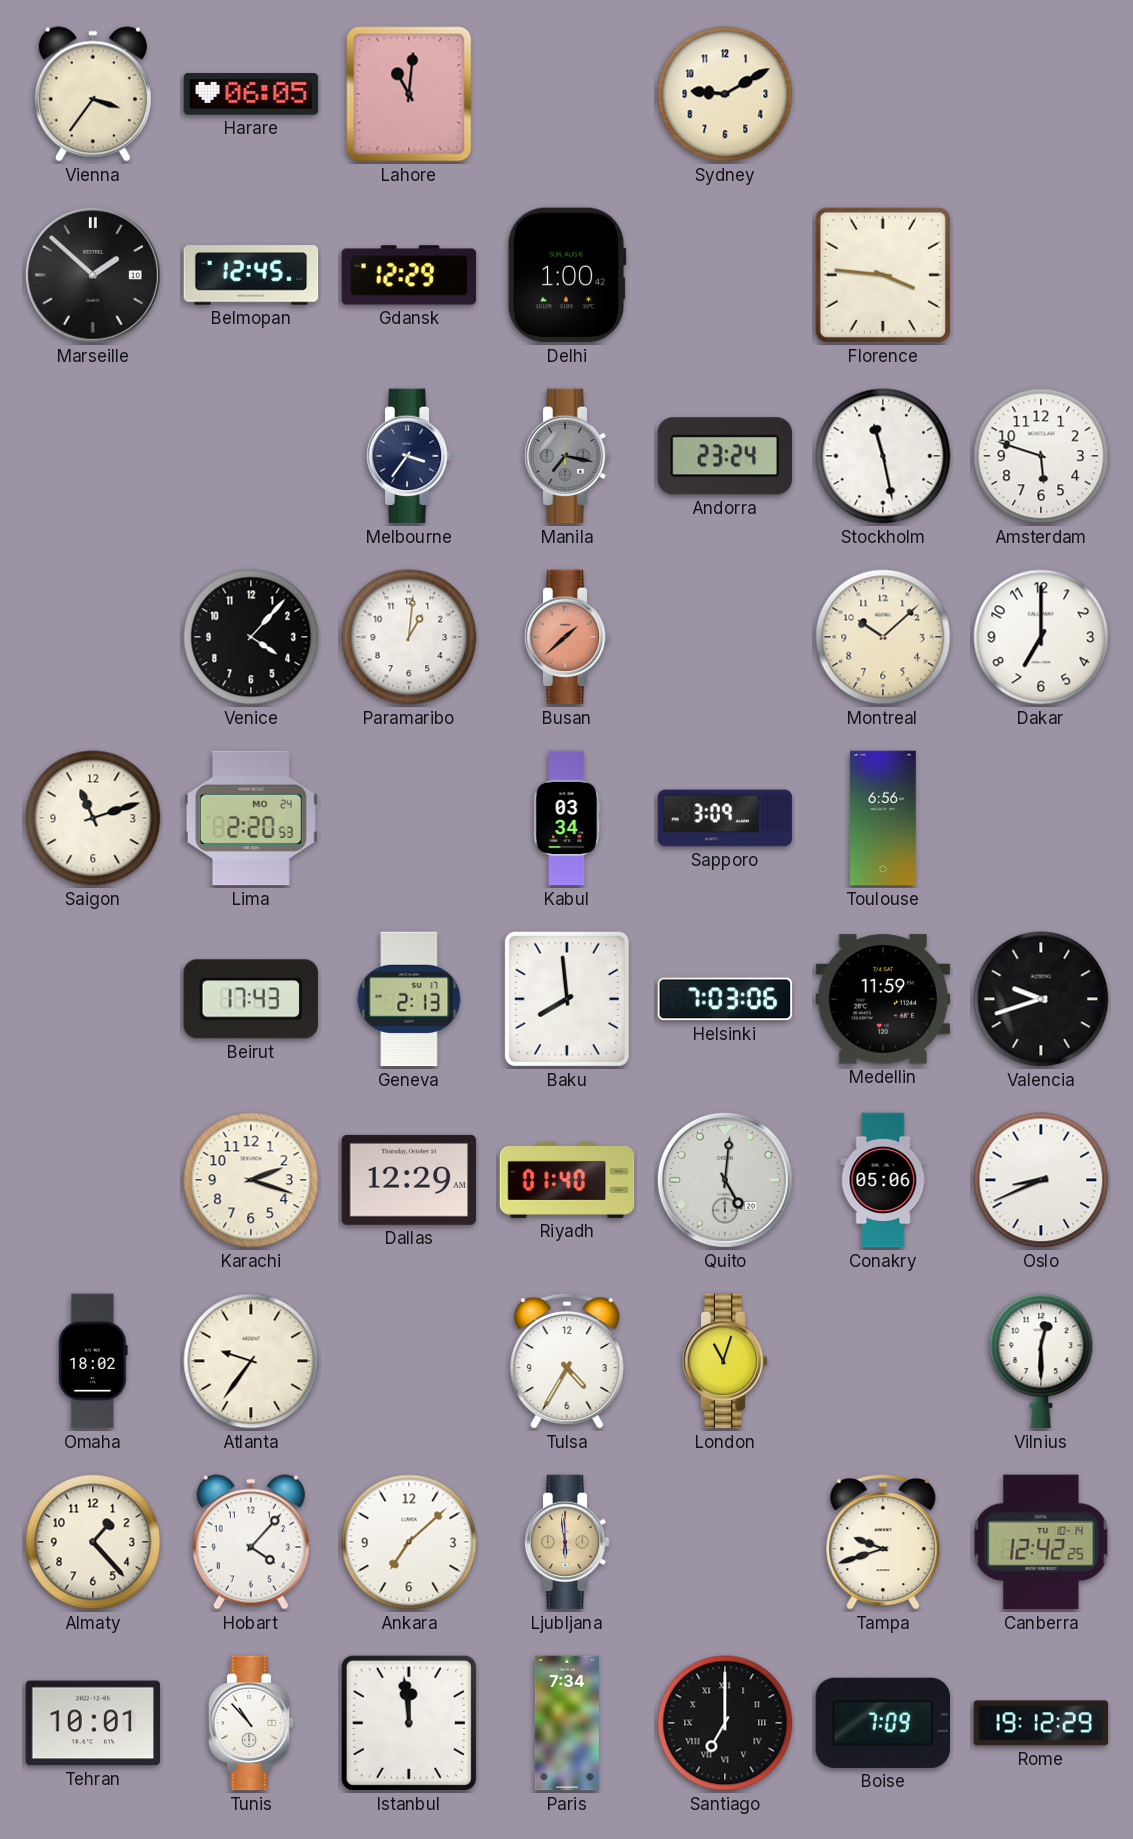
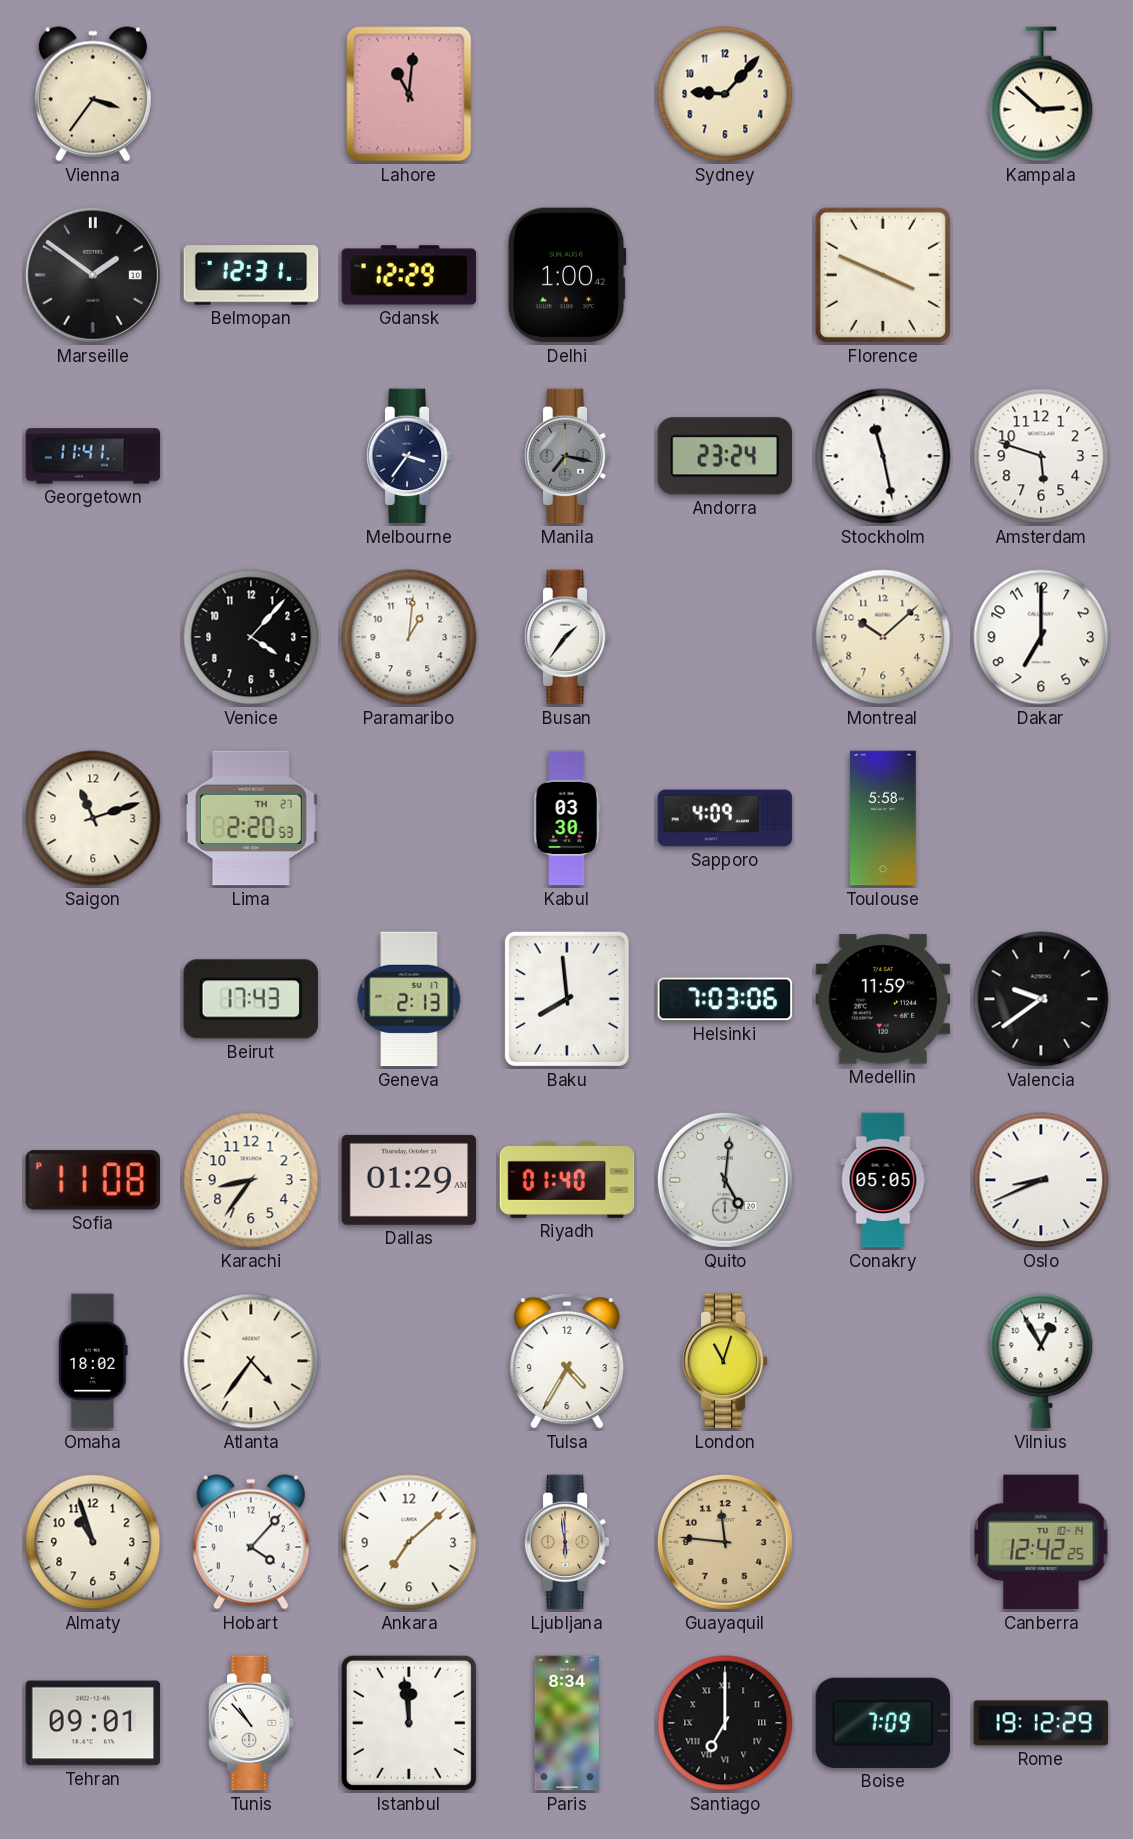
Harare: 06:05 -> none (251, 94)
Sydney: 9:10 -> 9:07 (725, 94)
Kampala: none -> 2:52 (1041, 94)
Marseille: 1:52 -> 1:51 (93, 275)
Belmopan: 12:45 -> 12:31 (251, 275)
Florence: 3:46 -> 3:49 (883, 275)
Georgetown: none -> 11:41 (93, 456)
Busan: 1:38 -> 1:36 (567, 637)
Busan dial: salmon -> white (567, 637)
Lima date: MO 24 -> TH 27 (251, 818)
Kabul: 03:34 -> 03:30 (567, 818)
Sapporo: 3:09 -> 4:09 (725, 818)
Toulouse: 6:56 -> 5:58 (884, 818)
Valencia: 9:42 -> 9:39 (1041, 999)
Sofia: none -> 11:08 (92, 1180)
Karachi: 2:18 -> 8:36 (251, 1180)
Dallas: 12:29 -> 01:29 (409, 1180)
Conakry: 05:06 -> 05:05 (883, 1180)
Atlanta: 9:36 -> 4:36 (251, 1361)
Vilnius: 12:30 -> 12:55 (1041, 1361)
Almaty: 1:23 -> 10:57 (93, 1542)
Guayaquil: none -> 11:46 (725, 1542)
Tampa: 9:42 -> none (883, 1542)
Tehran: 10:01 -> 09:01 (93, 1723)
Paris: 7:34 -> 8:34 (567, 1723)
